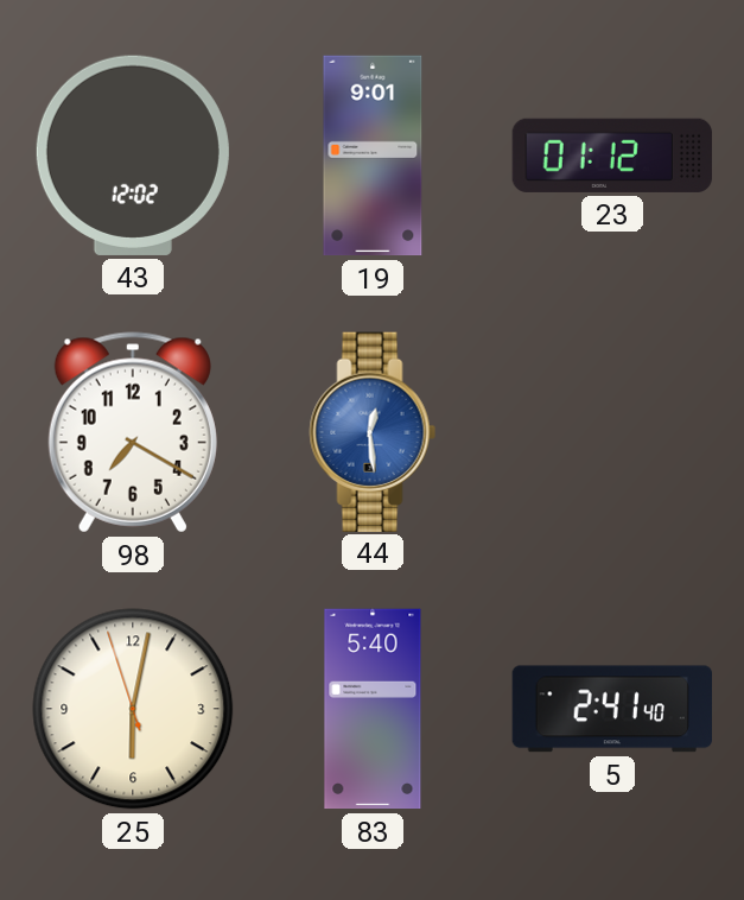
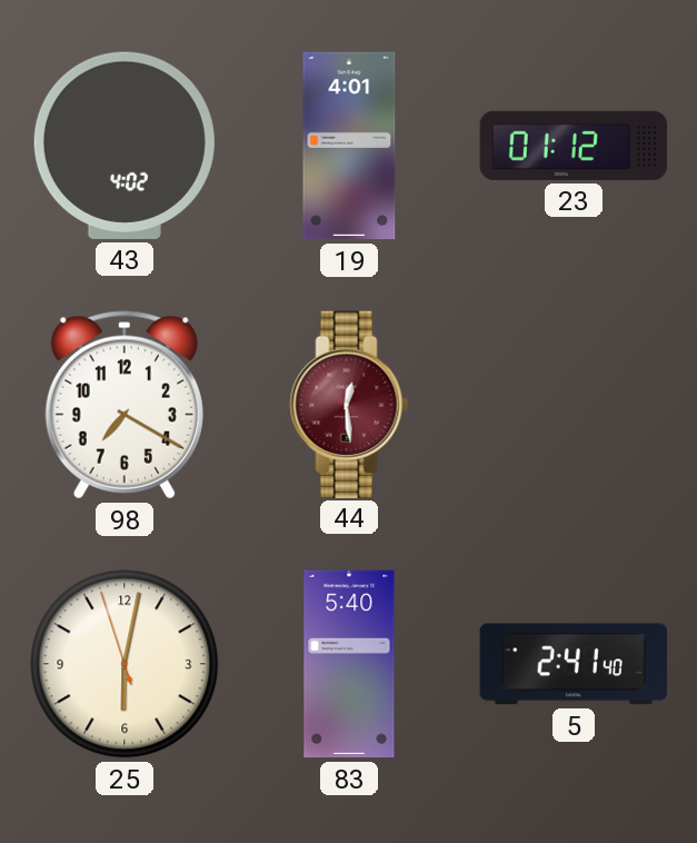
43: 12:02 -> 4:02 (125, 146)
19: 9:01 -> 4:01 (349, 146)
44 dial: blue -> burgundy (349, 404)
